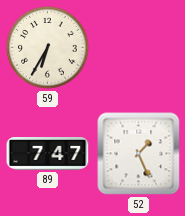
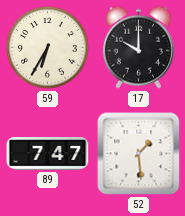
17: none -> 10:00 (138, 47)
52: 1:26 -> 1:29 (139, 154)
